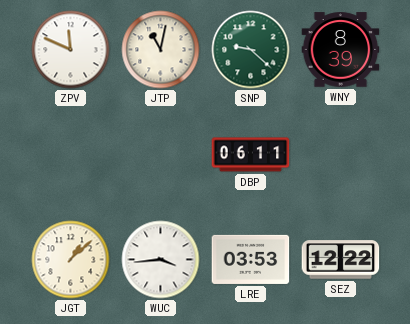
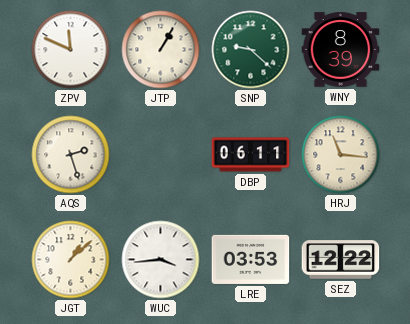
JTP: 11:02 -> 1:05 (161, 50)
AQS: none -> 2:27 (71, 155)
HRJ: none -> 11:16 (341, 155)
